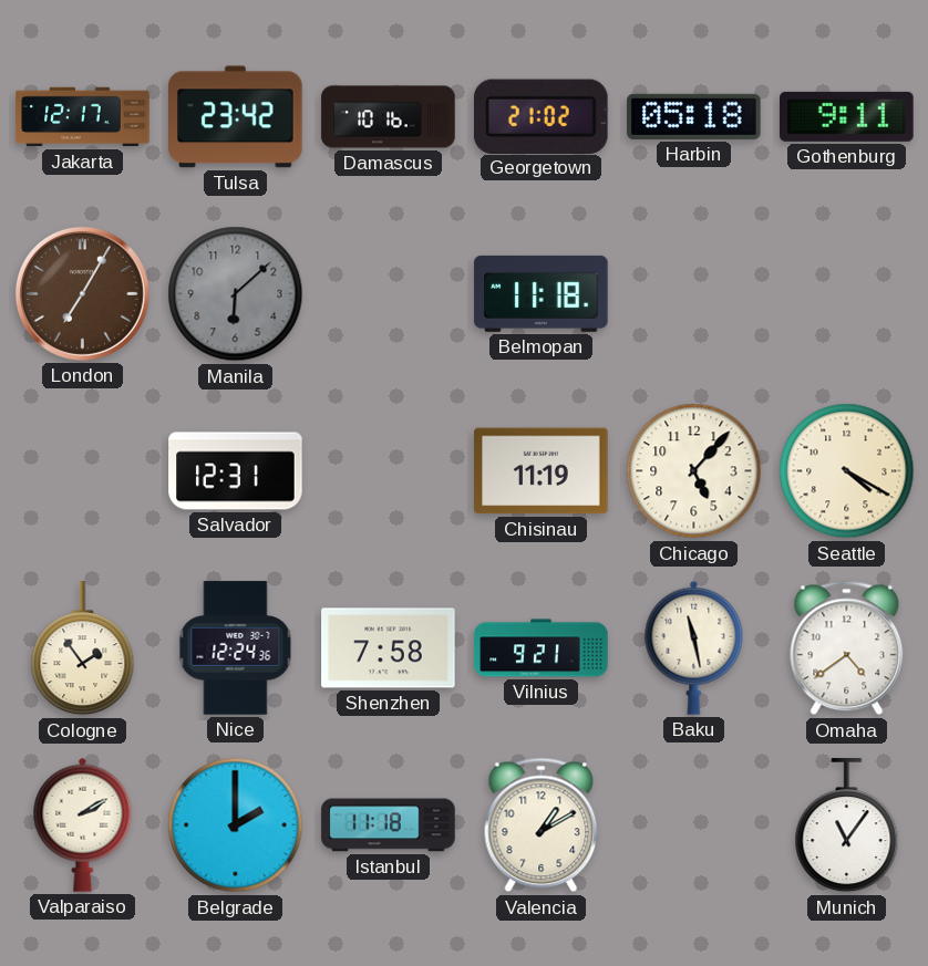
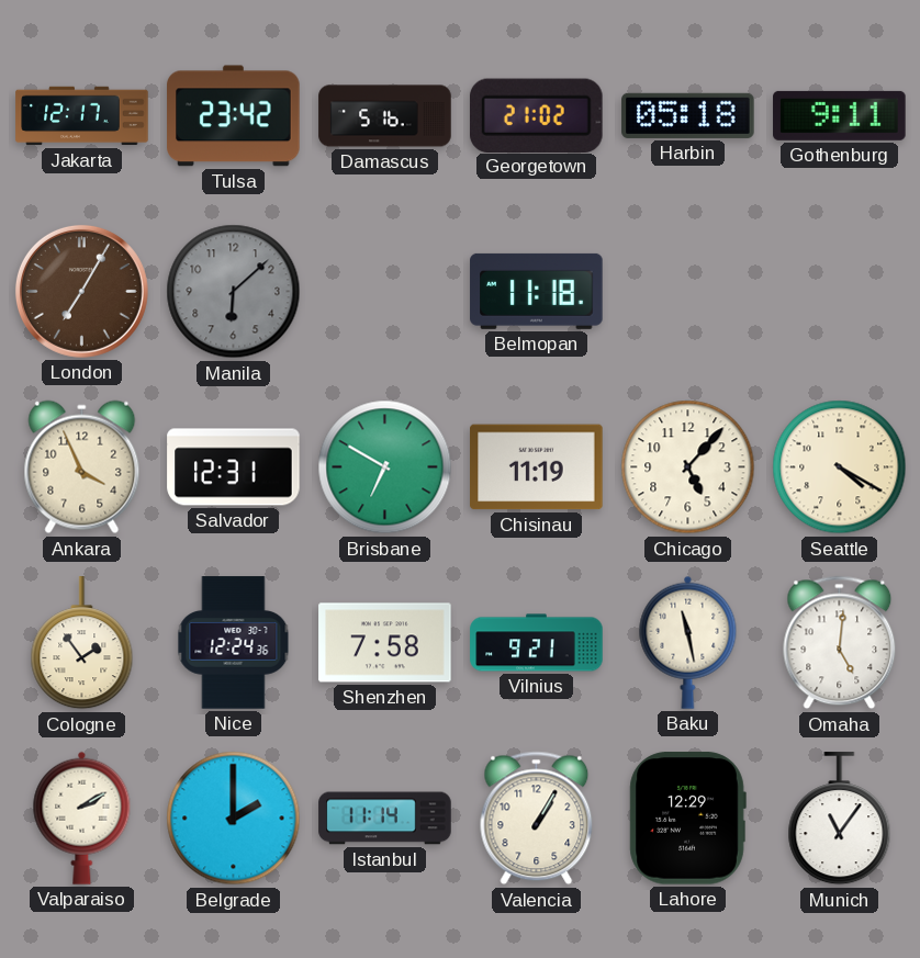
Damascus: 10:16 -> 5:16 (385, 116)
Ankara: none -> 3:56 (82, 467)
Brisbane: none -> 6:50 (385, 467)
Omaha: 4:39 -> 5:01 (840, 643)
Istanbul: 11:18 -> 11:14 (385, 819)
Valencia: 1:10 -> 1:05 (537, 819)
Lahore: none -> 12:29 (687, 819)
